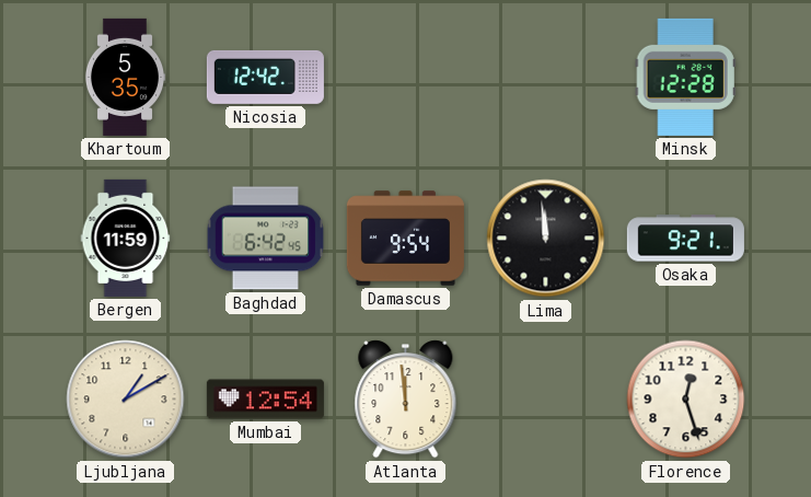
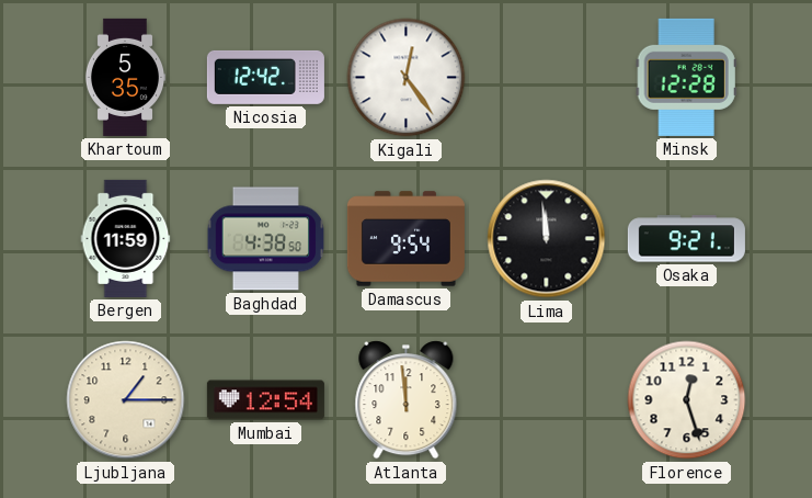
Kigali: none -> 12:24 (407, 78)
Baghdad: 6:42 -> 4:38 (266, 239)
Ljubljana: 1:10 -> 1:15 (126, 400)
